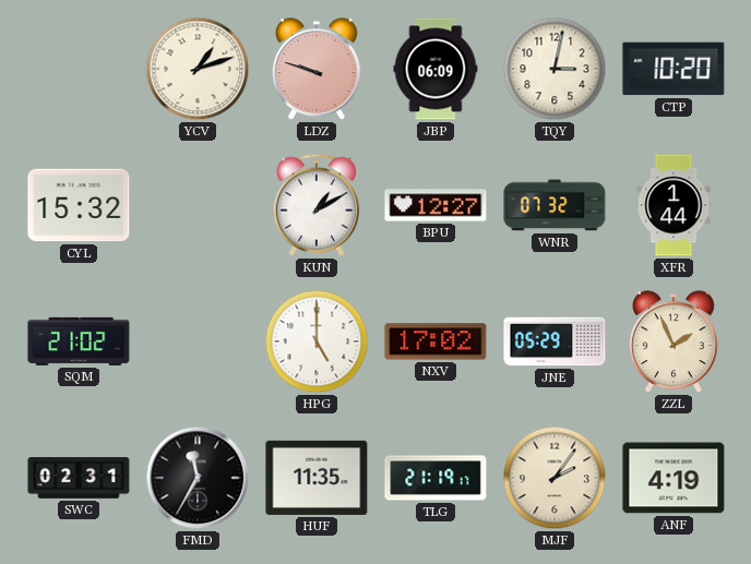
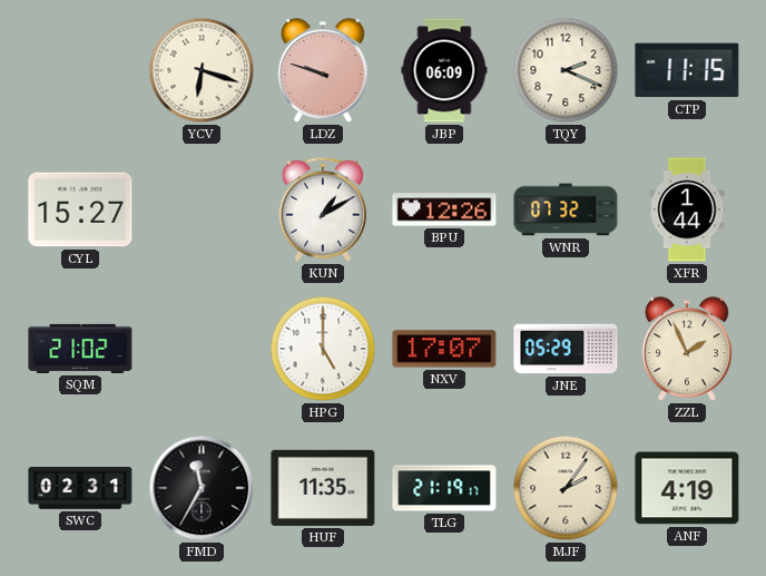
YCV: 1:12 -> 6:18 (202, 70)
TQY: 3:02 -> 2:19 (566, 70)
CTP: 10:20 -> 11:15 (687, 70)
CYL: 15:32 -> 15:27 (80, 209)
BPU: 12:27 -> 12:26 (444, 209)
NXV: 17:02 -> 17:07 (444, 349)
